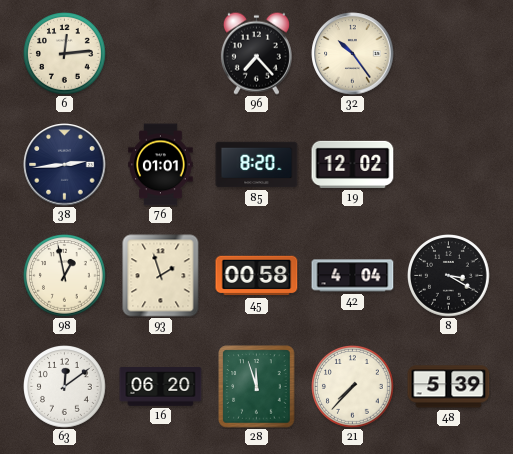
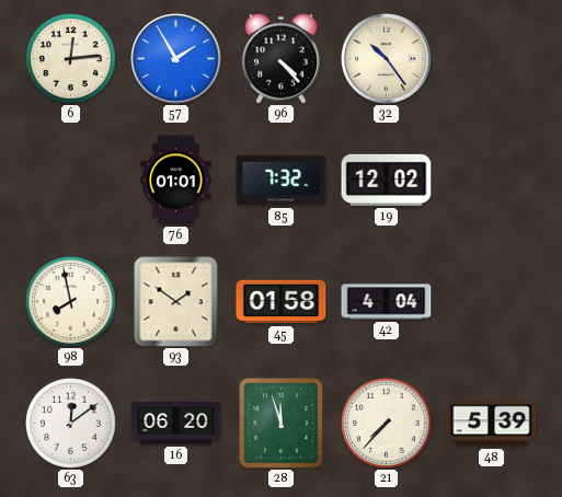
57: none -> 1:55 (176, 59)
96: 7:23 -> 4:23 (280, 58)
38: 2:44 -> none (65, 165)
85: 8:20 -> 7:32 (282, 181)
98: 12:58 -> 7:58 (71, 302)
93: 1:57 -> 1:51 (176, 302)
45: 00:58 -> 01:58 (282, 302)
8: 3:20 -> none (449, 276)
